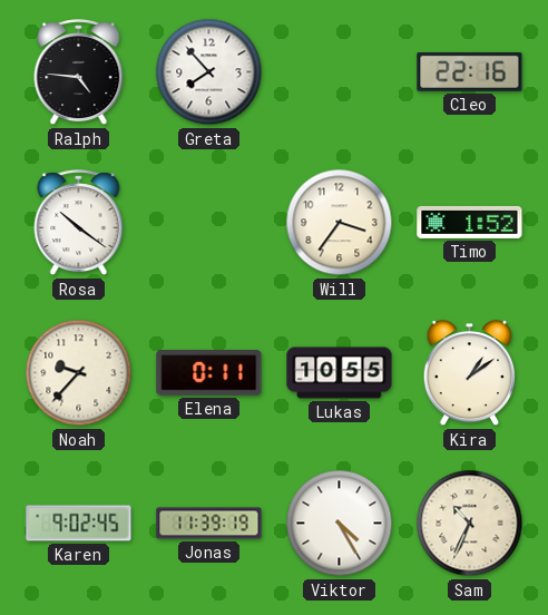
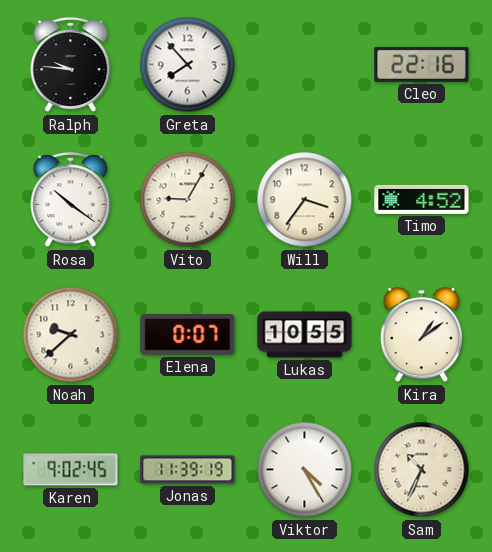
Ralph: 4:46 -> 9:46 (71, 65)
Vito: none -> 9:05 (188, 200)
Timo: 1:52 -> 4:52 (422, 199)
Noah: 9:37 -> 9:38 (71, 335)
Elena: 0:11 -> 0:07 (188, 335)
